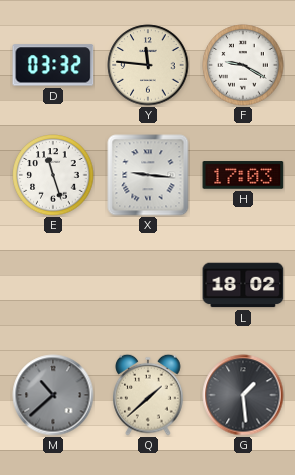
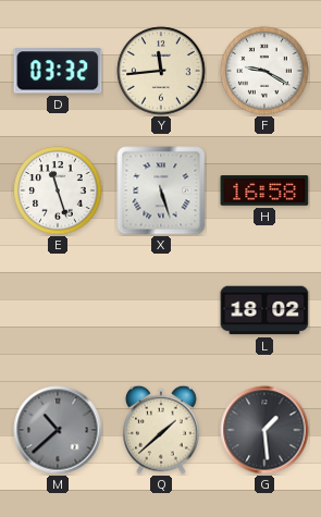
Y: 11:46 -> 11:44 (161, 71)
X: 9:16 -> 5:27 (161, 190)
H: 17:03 -> 16:58 (264, 190)
